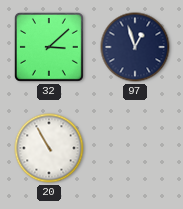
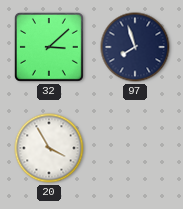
97: 12:57 -> 7:57 (135, 47)
20: 10:55 -> 3:55 (49, 148)
